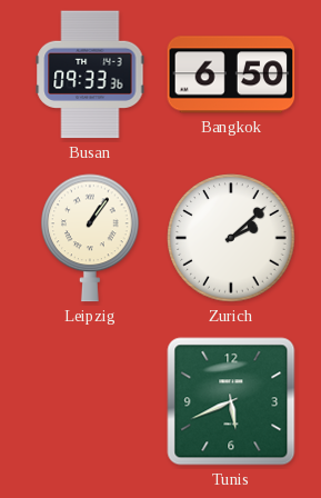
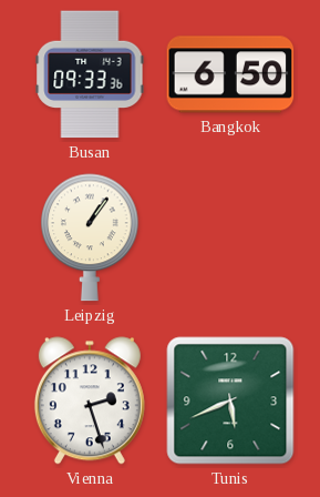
Zurich: 2:08 -> none (231, 238)
Vienna: none -> 2:27 (90, 400)
